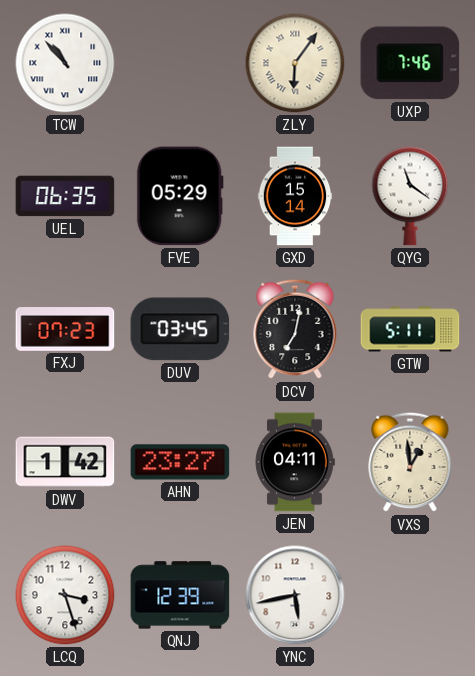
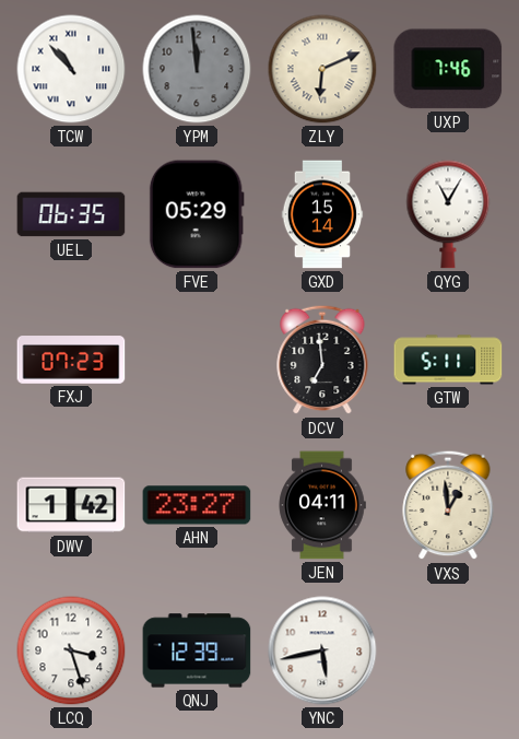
YPM: none -> 11:59 (197, 69)
ZLY: 6:06 -> 6:11 (322, 69)
QYG: 11:21 -> 11:05 (448, 214)
DUV: 03:45 -> none (180, 329)
DCV: 7:02 -> 6:59 (322, 360)
